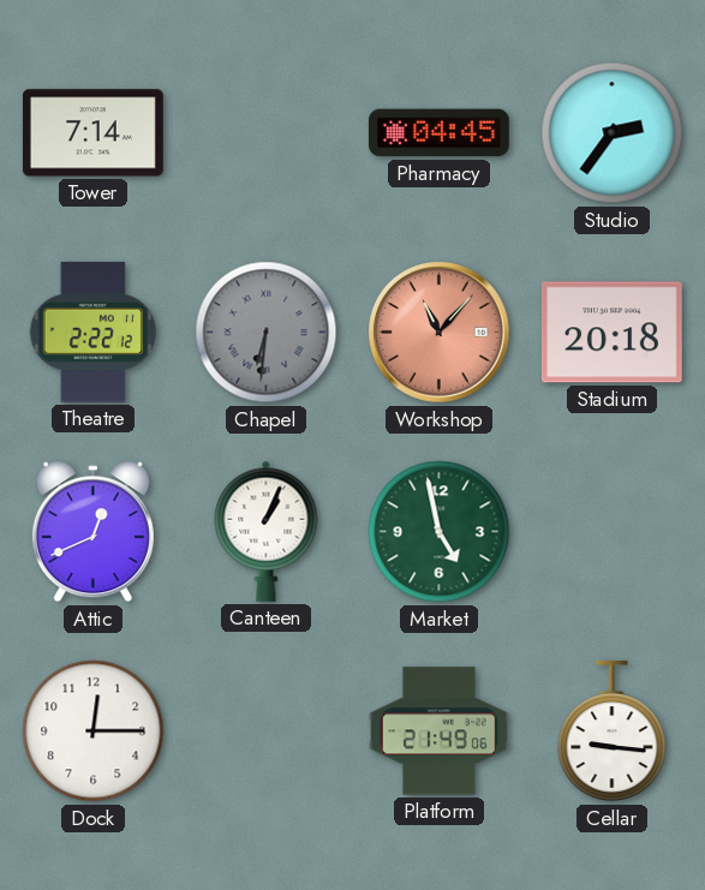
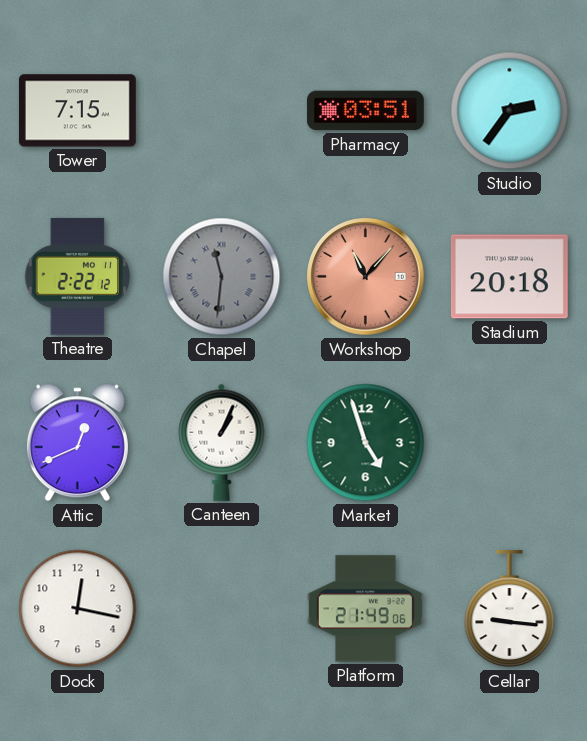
Tower: 7:14 -> 7:15 (77, 111)
Pharmacy: 04:45 -> 03:51 (365, 111)
Chapel: 6:31 -> 11:31 (222, 277)
Market: 4:58 -> 4:57 (366, 443)
Dock: 12:15 -> 12:17 (78, 609)
